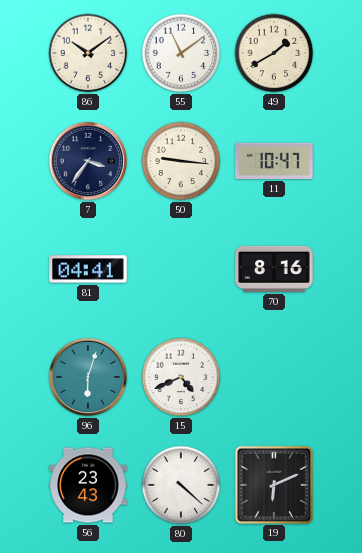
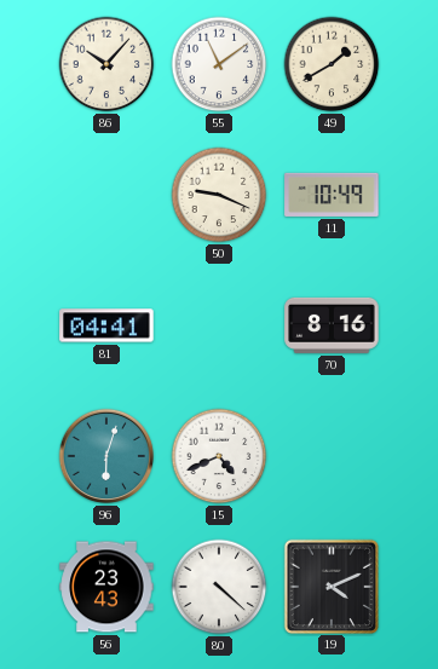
86: 10:09 -> 10:07 (106, 64)
7: 3:36 -> none (88, 161)
50: 9:16 -> 9:19 (219, 195)
11: 10:47 -> 10:49 (332, 195)
19: 6:11 -> 4:11 (330, 586)
